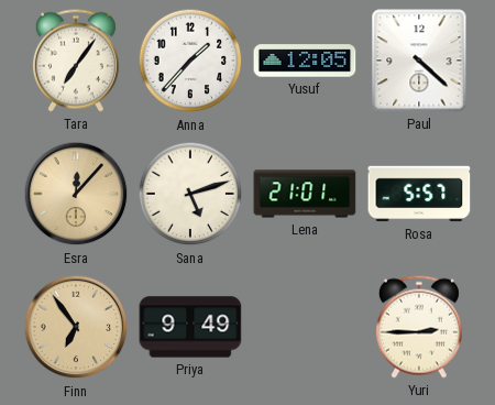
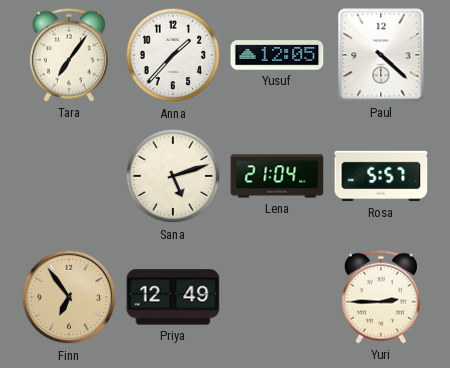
Esra: 12:07 -> none (76, 194)
Lena: 21:01 -> 21:04 (277, 176)
Priya: 9:49 -> 12:49 (173, 297)
